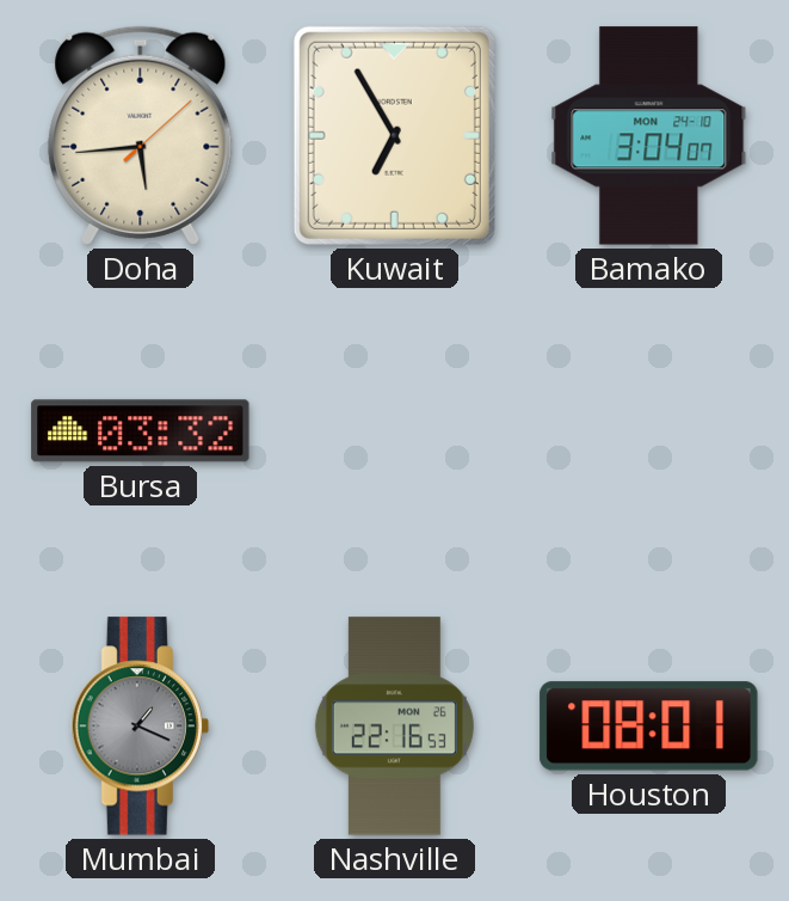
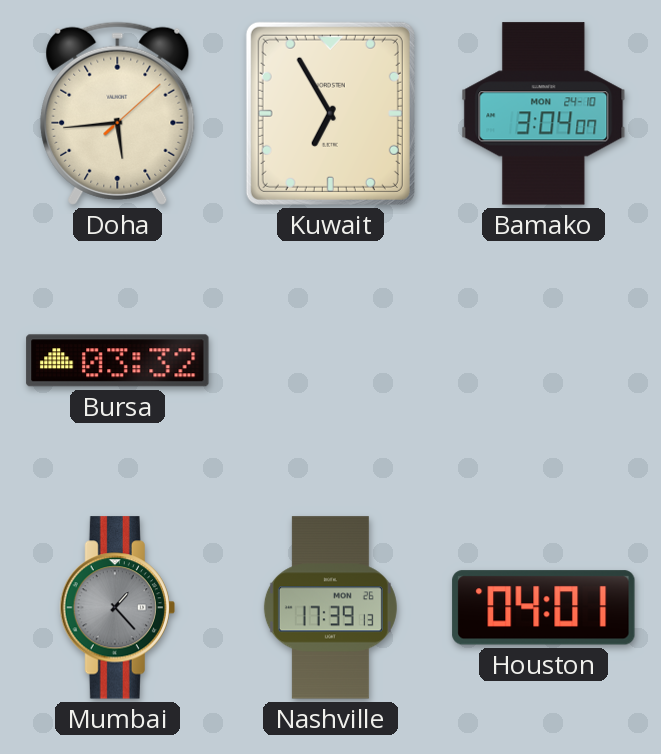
Mumbai: 1:19 -> 1:23 (117, 608)
Nashville: 22:16 -> 17:39 (330, 608)
Houston: 08:01 -> 04:01 (544, 608)
